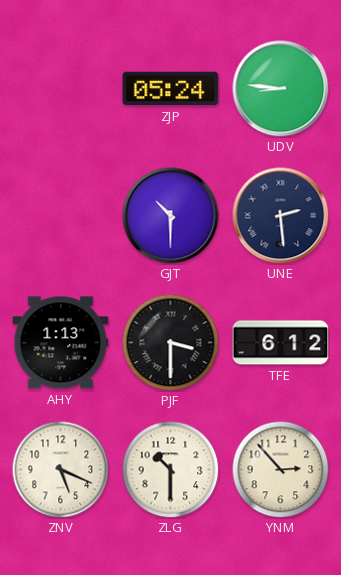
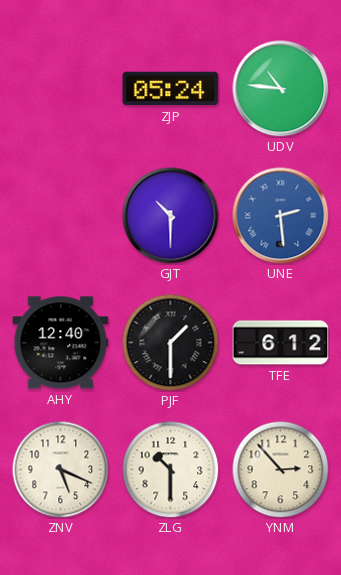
UDV: 8:46 -> 10:46 (281, 89)
UNE dial: navy -> blue (281, 216)
AHY: 1:13 -> 12:40 (61, 343)
PJF: 3:30 -> 1:30 (170, 342)
